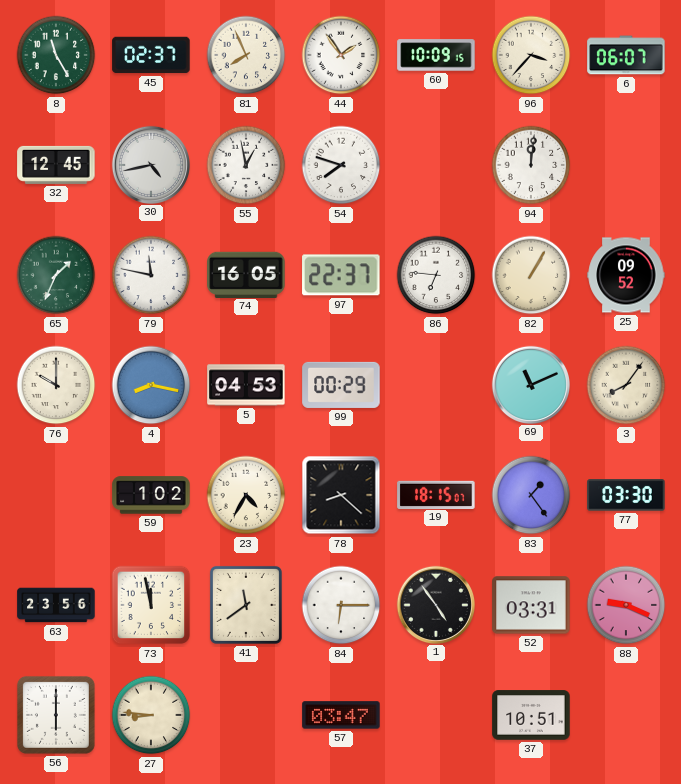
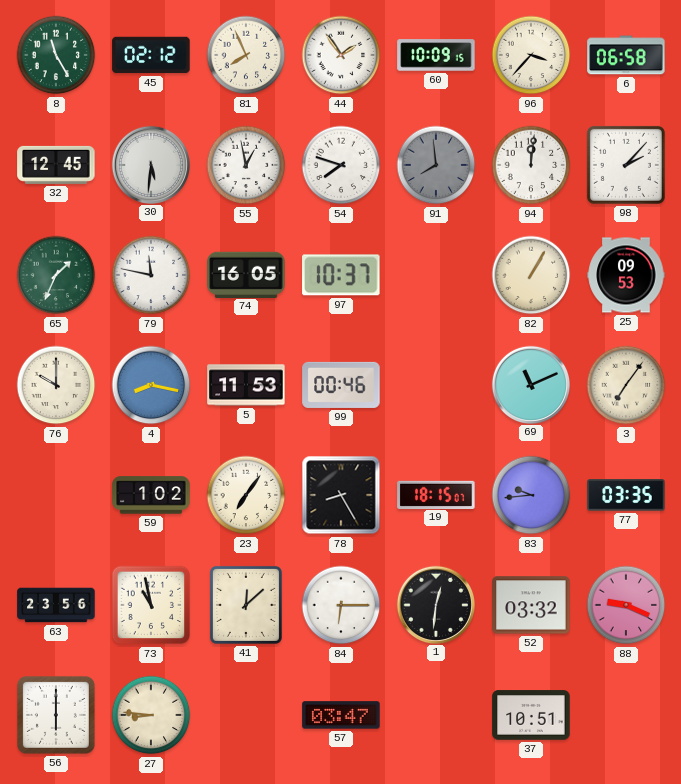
45: 02:37 -> 02:12 (151, 55)
6: 06:07 -> 06:58 (626, 55)
30: 4:43 -> 5:31 (150, 164)
91: none -> 7:59 (436, 165)
98: none -> 2:07 (626, 165)
97: 22:37 -> 10:37 (341, 275)
86: 6:46 -> none (436, 275)
25: 09:52 -> 09:53 (626, 275)
5: 04:53 -> 11:53 (246, 385)
99: 00:29 -> 00:46 (341, 385)
3: 8:06 -> 7:06 (626, 385)
23: 4:35 -> 7:06 (246, 495)
78: 8:22 -> 8:25 (341, 495)
83: 1:24 -> 9:44 (531, 495)
77: 03:30 -> 03:35 (626, 495)
73: 11:58 -> 10:58 (151, 605)
41: 11:39 -> 12:08 (246, 605)
1: 4:54 -> 12:31 (435, 604)
52: 03:31 -> 03:32 (531, 605)
